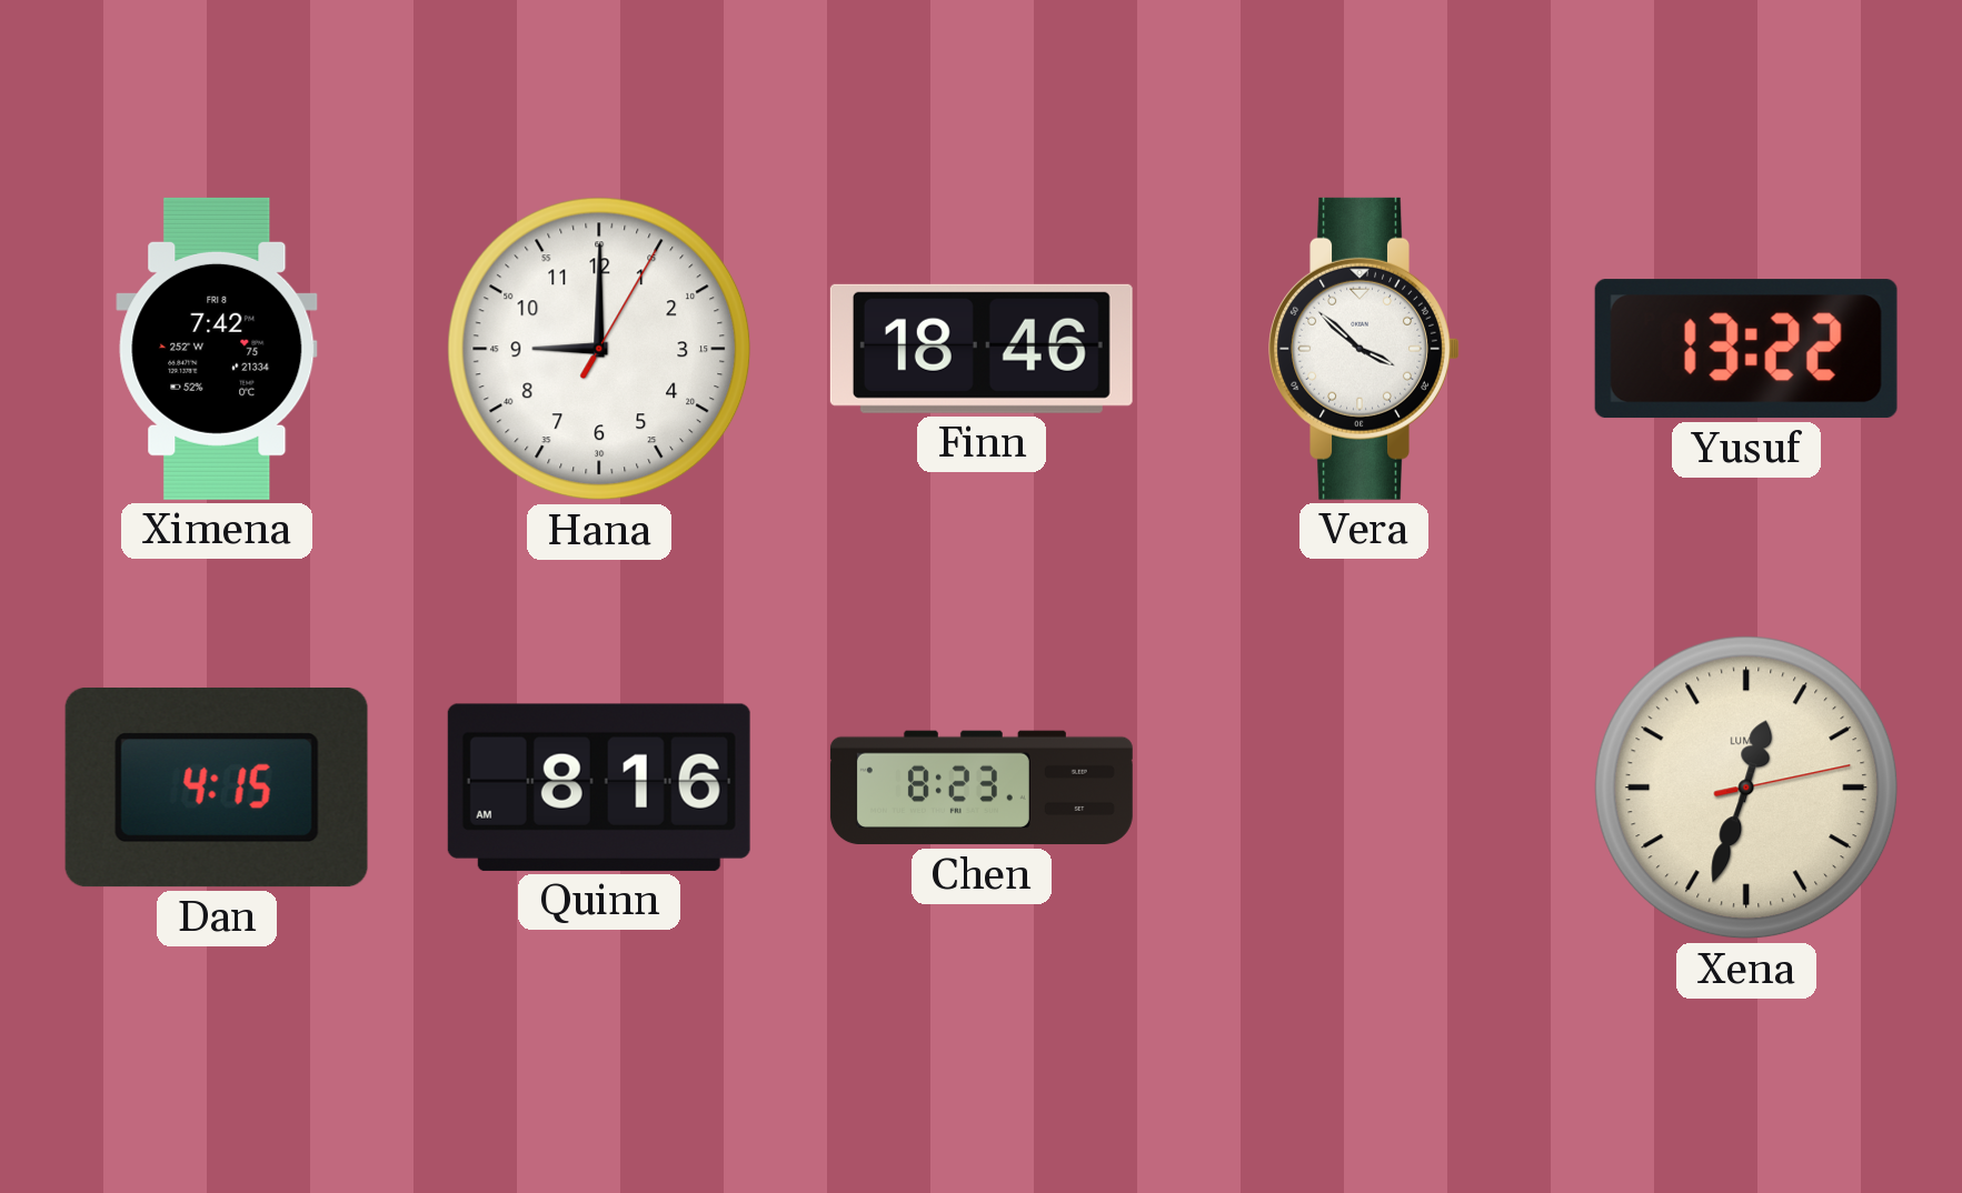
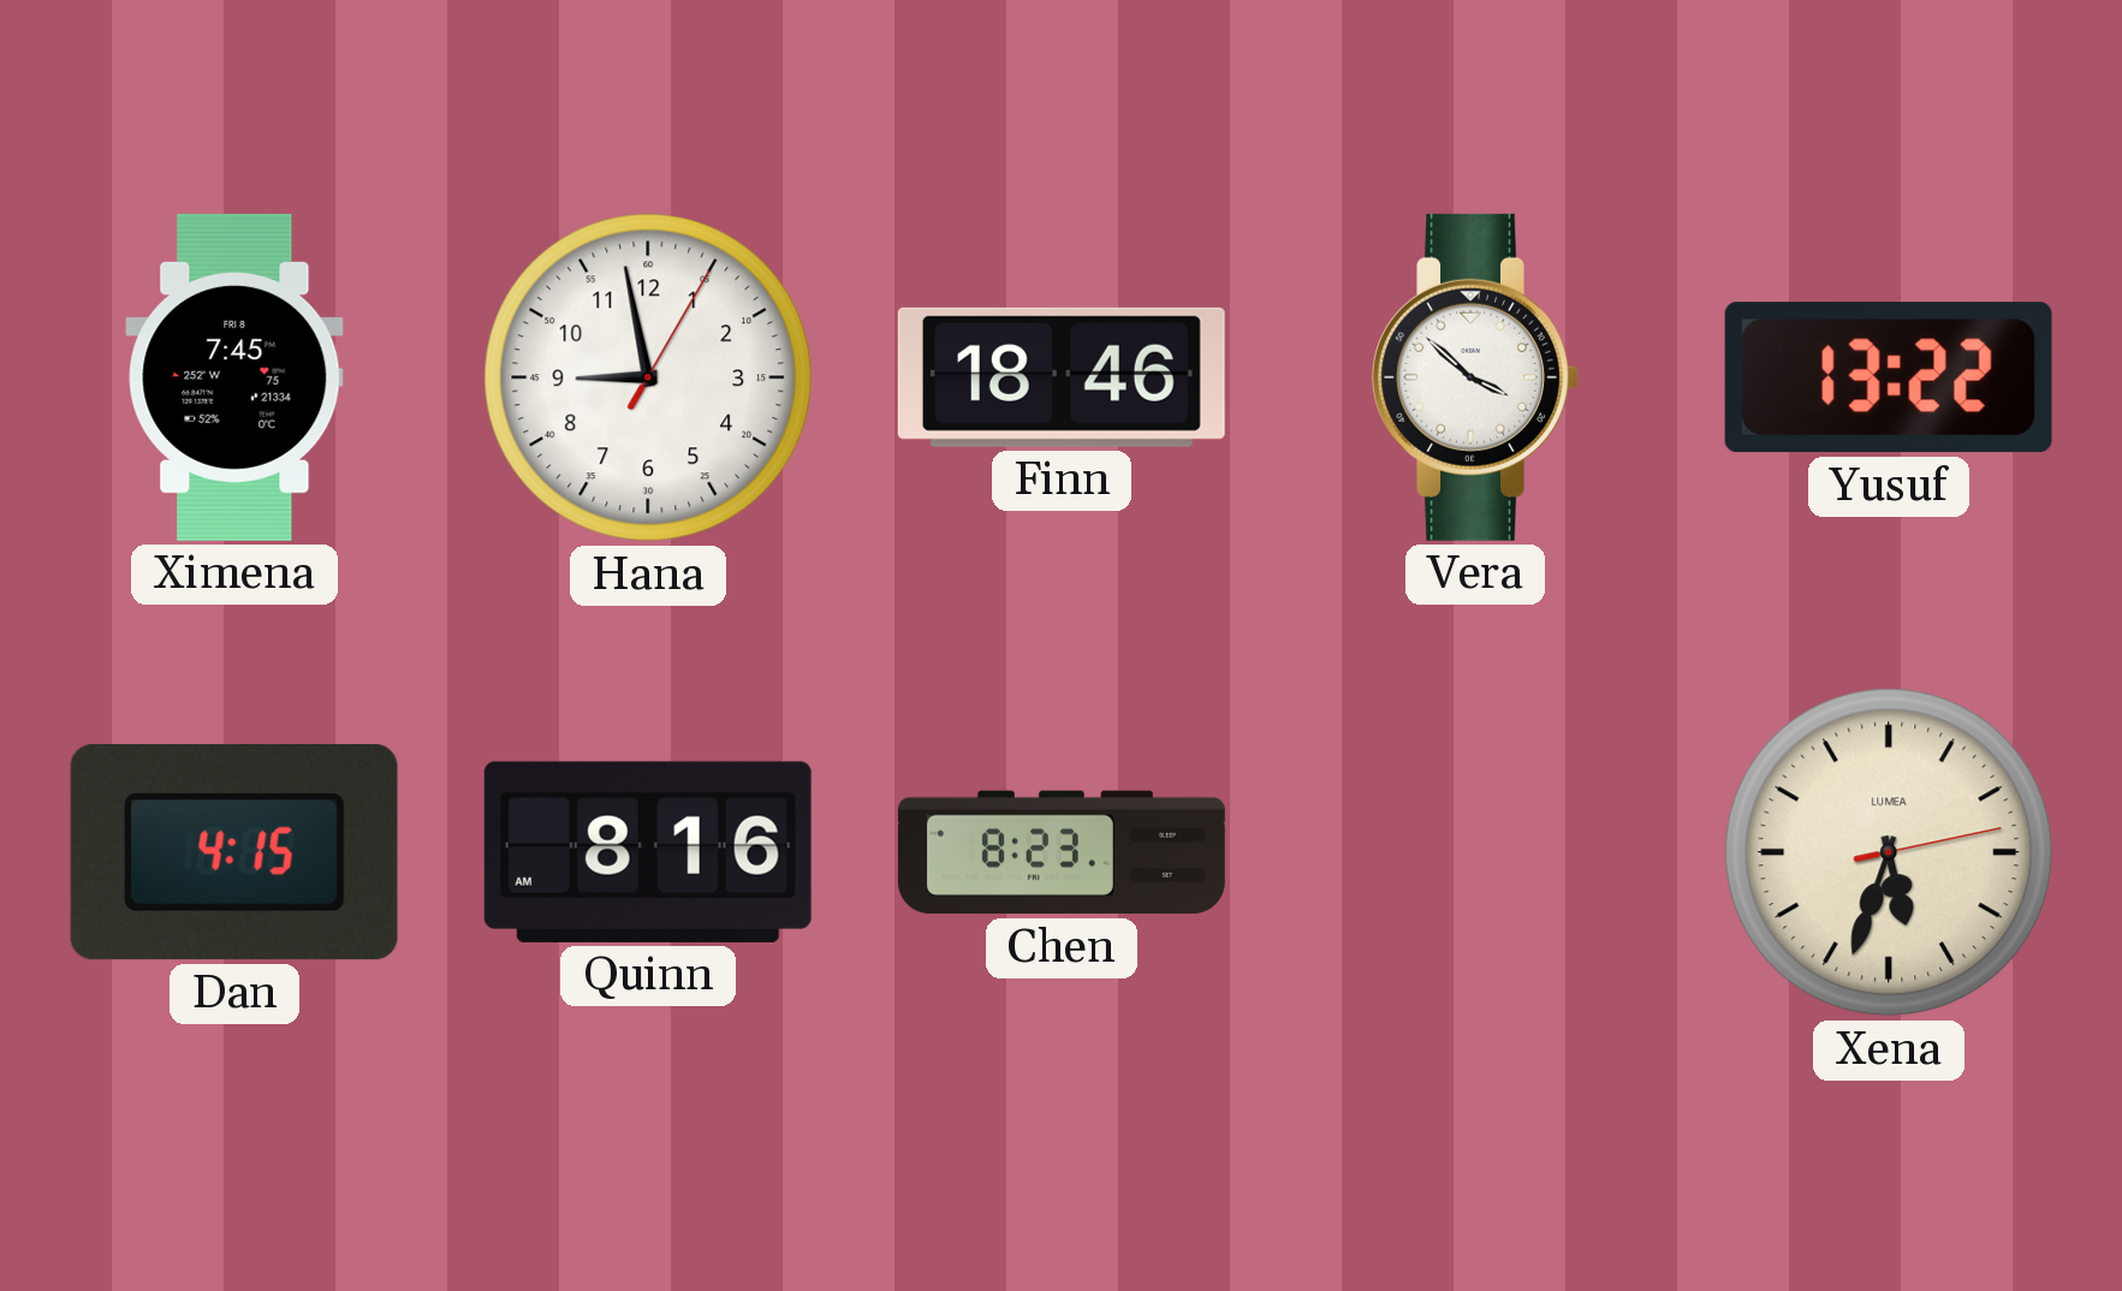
Ximena: 7:42 -> 7:45 (234, 377)
Hana: 9:00 -> 8:58 (648, 377)
Xena: 12:33 -> 5:33 (1889, 852)
